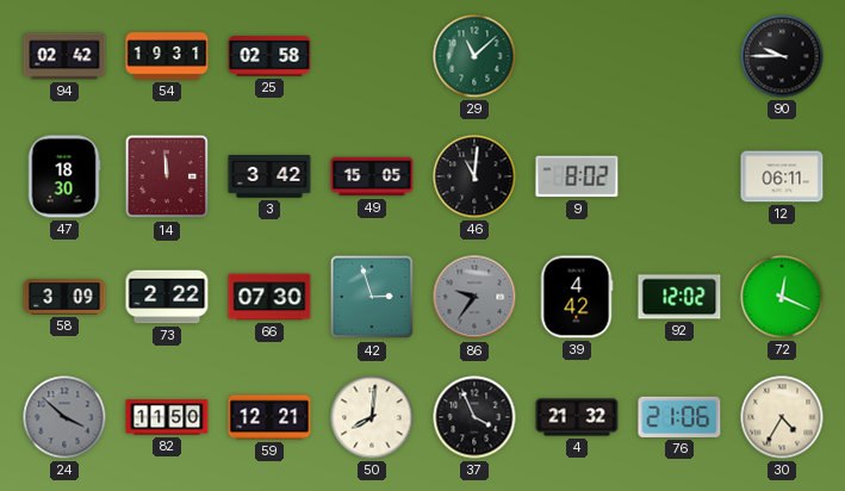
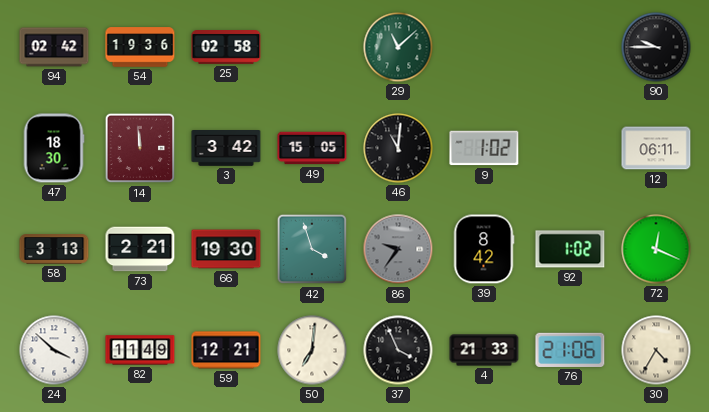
54: 19:31 -> 19:36 (140, 47)
9: 8:02 -> 1:02 (484, 148)
58: 3:09 -> 3:13 (54, 249)
73: 2:22 -> 2:21 (140, 249)
66: 07:30 -> 19:30 (226, 249)
42: 2:57 -> 3:57 (312, 249)
39: 4:42 -> 8:42 (484, 249)
92: 12:02 -> 1:02 (570, 249)
24 dial: grey -> white (54, 350)
82: 11:50 -> 11:49 (140, 350)
50: 8:01 -> 7:01 (312, 350)
4: 21:32 -> 21:33 (484, 350)
